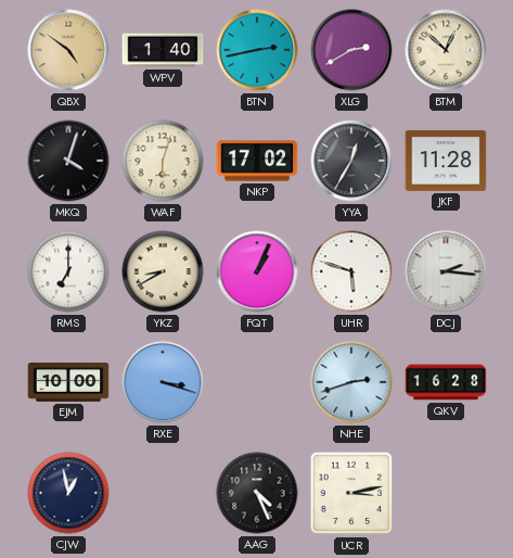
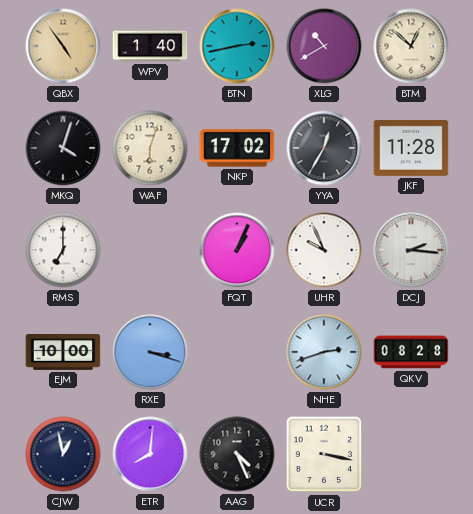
QBX: 4:51 -> 4:54 (63, 46)
XLG: 2:40 -> 10:40 (324, 46)
YKZ: 8:40 -> none (163, 271)
UHR: 5:48 -> 9:56 (324, 250)
QKV: 16:28 -> 08:28 (411, 352)
ETR: none -> 8:01 (150, 454)
UCR: 3:13 -> 3:17 (324, 454)
